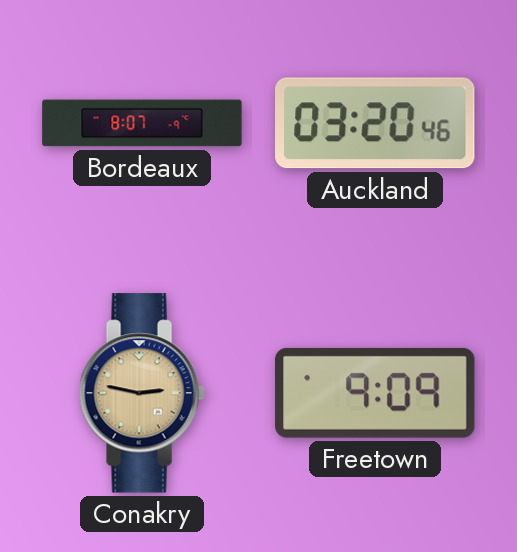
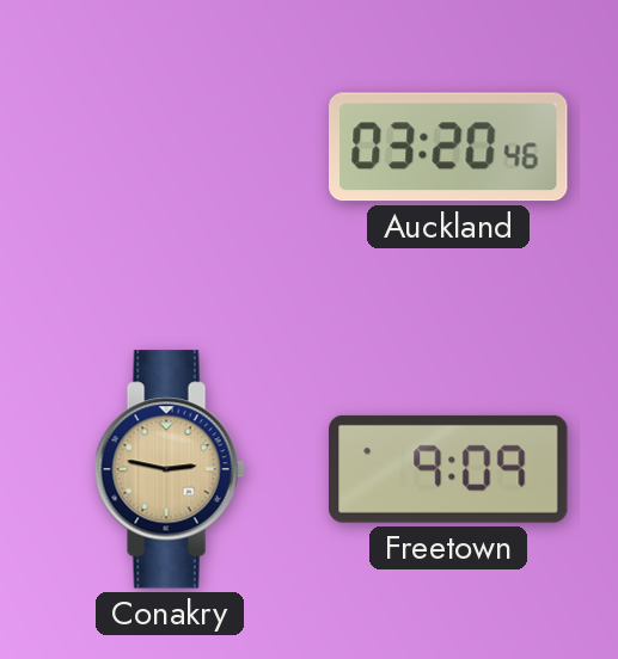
Bordeaux: 8:07 -> none (142, 123)
